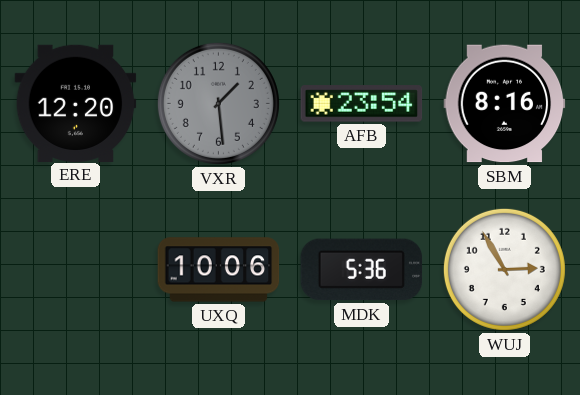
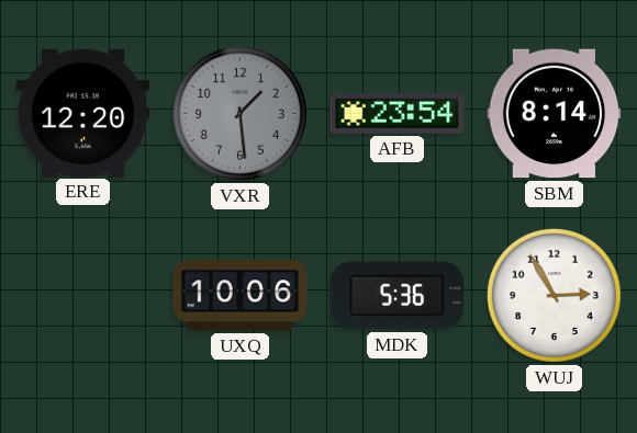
SBM: 8:16 -> 8:14 (555, 114)
